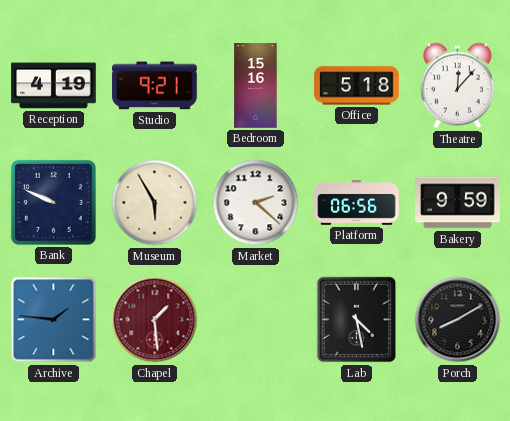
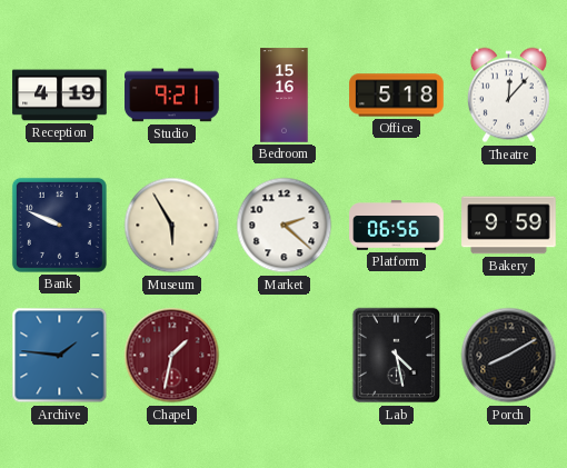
Chapel: 1:29 -> 1:32 (172, 356)
